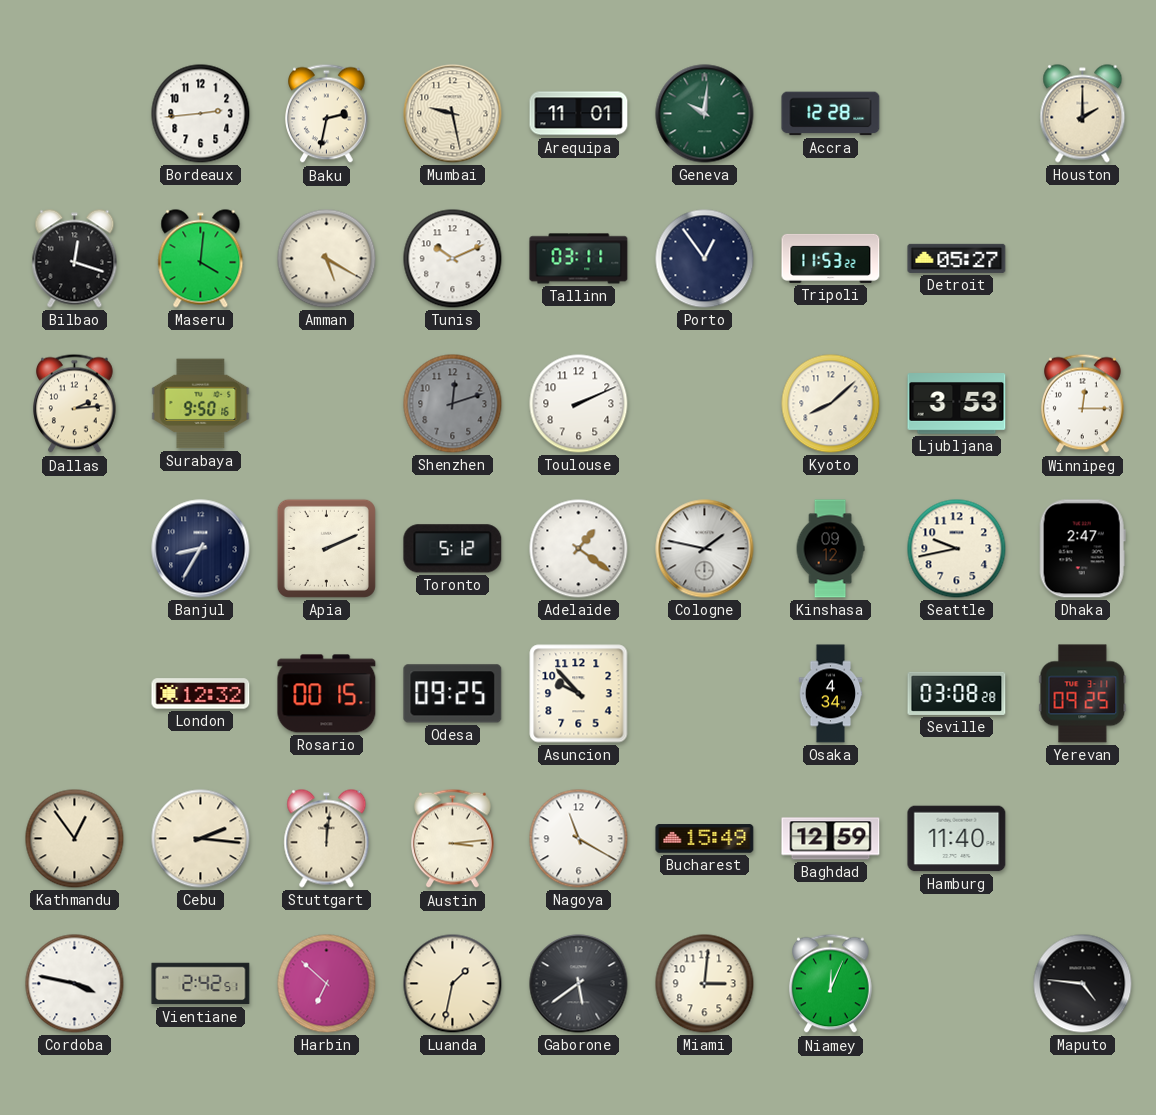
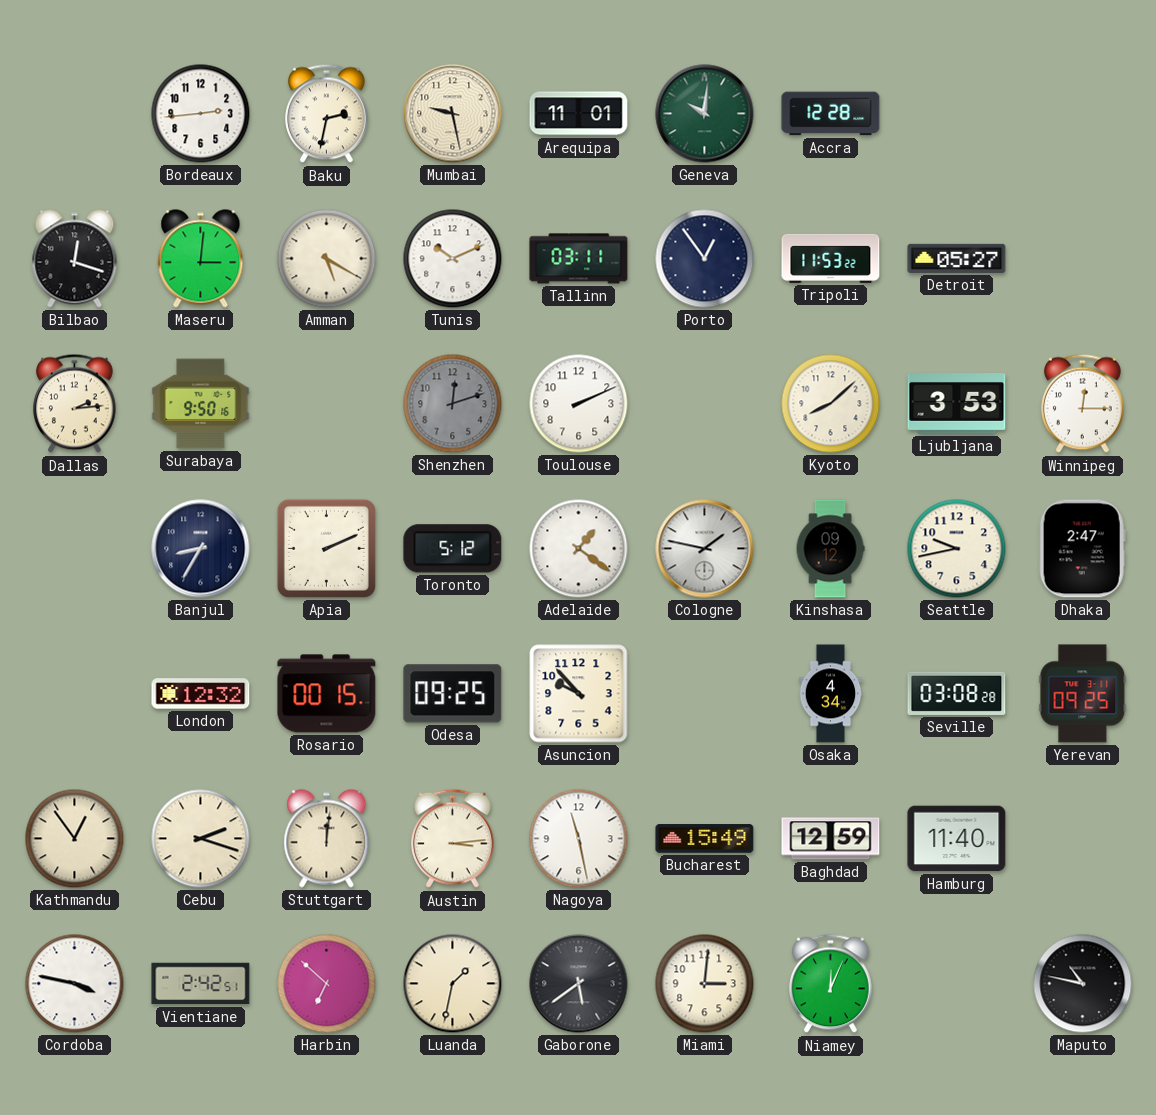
Houston: 2:00 -> none (1083, 114)
Maseru: 4:01 -> 3:01 (201, 259)
Cebu: 2:16 -> 2:18 (201, 839)
Nagoya: 11:20 -> 11:28 (579, 839)
Maputo: 4:46 -> 10:47 (1083, 984)
